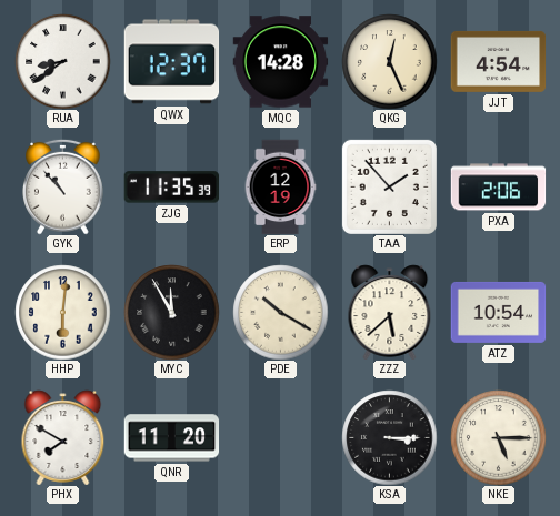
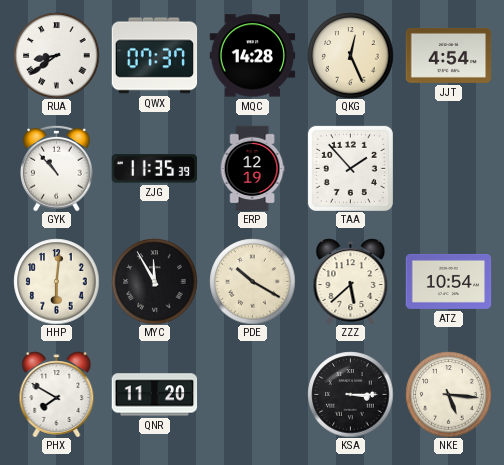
QWX: 12:37 -> 07:37 (154, 56)
PXA: 2:06 -> none (498, 188)
NKE: 5:15 -> 5:16 (448, 394)
